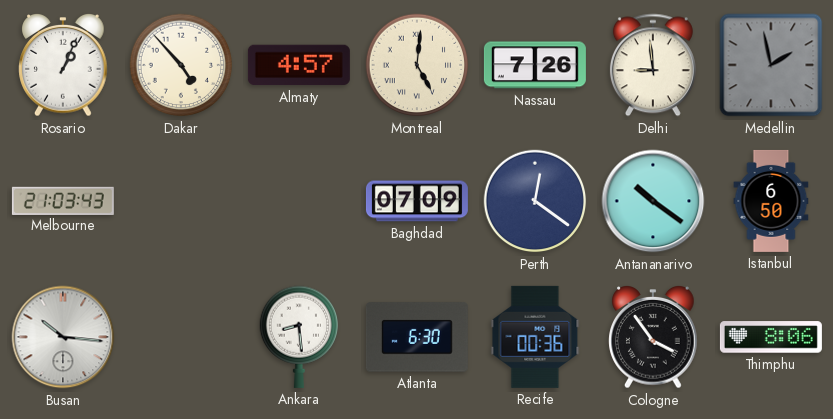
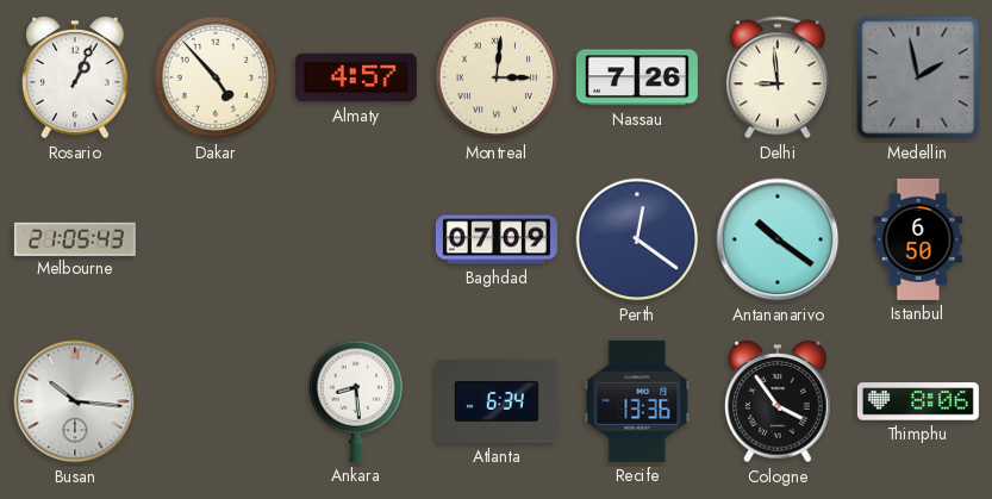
Montreal: 5:01 -> 3:01 (497, 77)
Melbourne: 21:03 -> 21:05 (75, 238)
Atlanta: 6:30 -> 6:34 (497, 401)
Recife: 00:36 -> 13:36 (637, 401)
